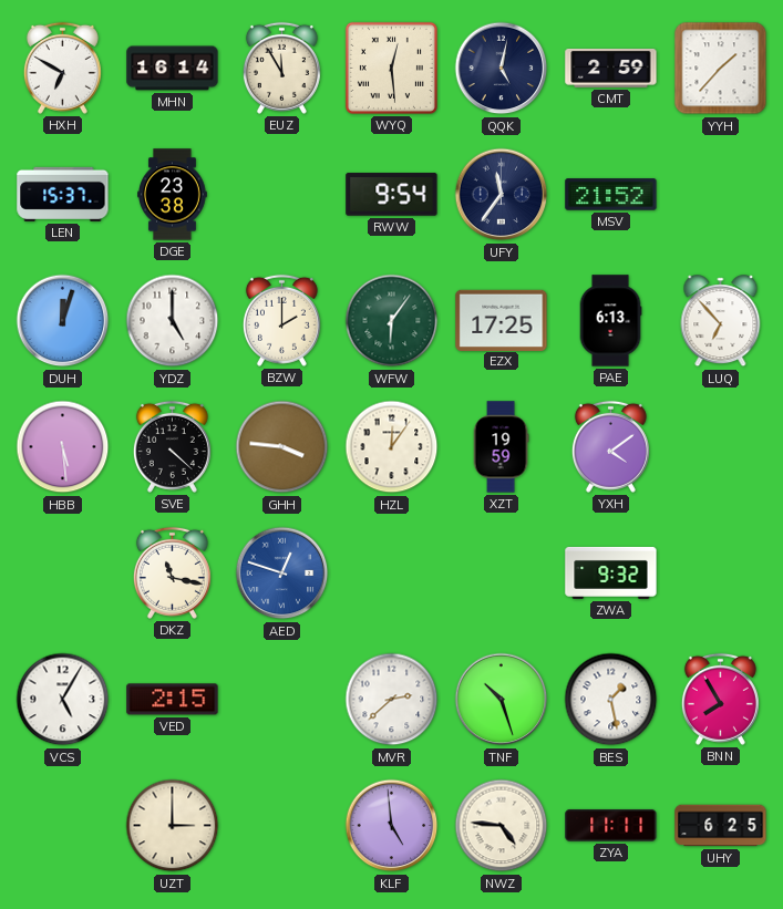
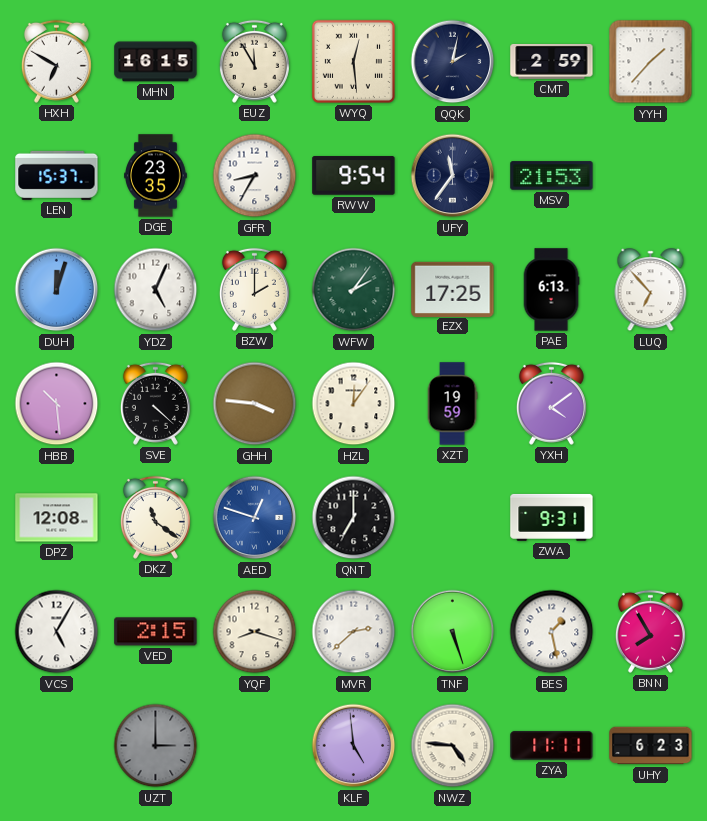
MHN: 16:14 -> 16:15 (156, 62)
QQK: 5:02 -> 2:02 (453, 62)
DGE: 23:38 -> 23:35 (156, 176)
GFR: none -> 8:35 (255, 176)
MSV: 21:52 -> 21:53 (552, 176)
YDZ: 5:00 -> 5:04 (156, 290)
WFW: 6:06 -> 2:06 (354, 290)
HBB: 5:29 -> 10:29 (57, 404)
DPZ: none -> 12:08 (57, 518)
DKZ: 11:17 -> 11:21 (155, 517)
QNT: none -> 7:00 (354, 518)
ZWA: 9:32 -> 9:31 (552, 517)
YQF: none -> 8:18 (255, 632)
TNF: 10:27 -> 5:27 (453, 632)
UZT dial: cream -> grey (156, 746)
UHY: 6:25 -> 6:23 (651, 746)
